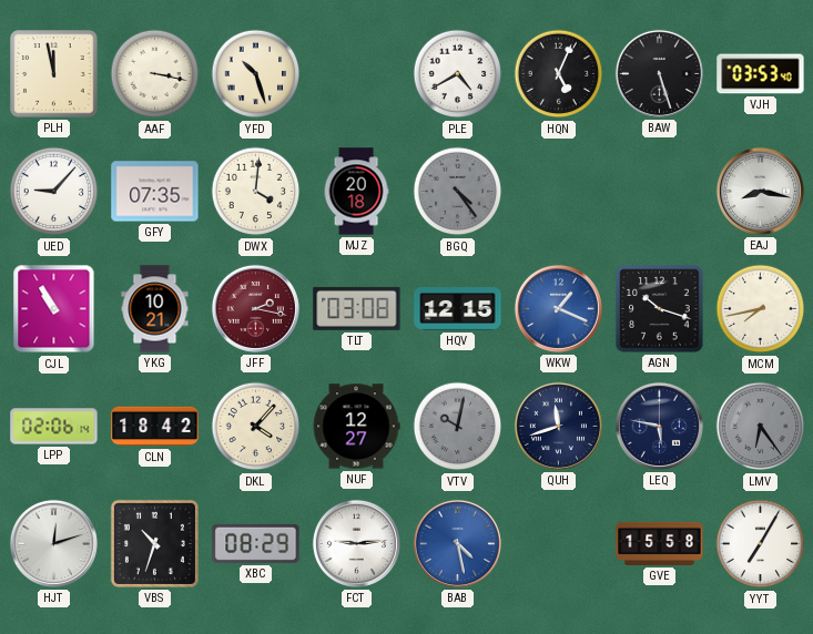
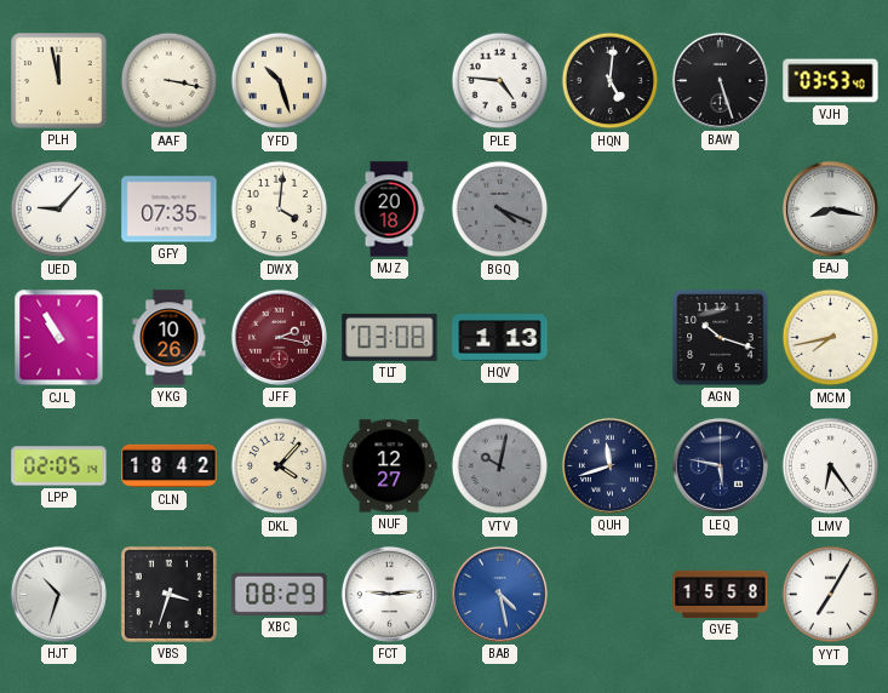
PLE: 4:40 -> 4:46 (500, 81)
HQN: 5:04 -> 5:01 (611, 81)
BGQ: 4:24 -> 4:19 (500, 210)
YKG: 10:21 -> 10:26 (170, 338)
HQV: 12:15 -> 1:13 (500, 338)
WKW: 1:19 -> none (558, 308)
LPP: 02:06 -> 02:05 (59, 466)
LMV dial: grey -> white (831, 466)
HJT: 12:12 -> 10:33 (58, 594)
VBS: 10:33 -> 3:33 (168, 594)
